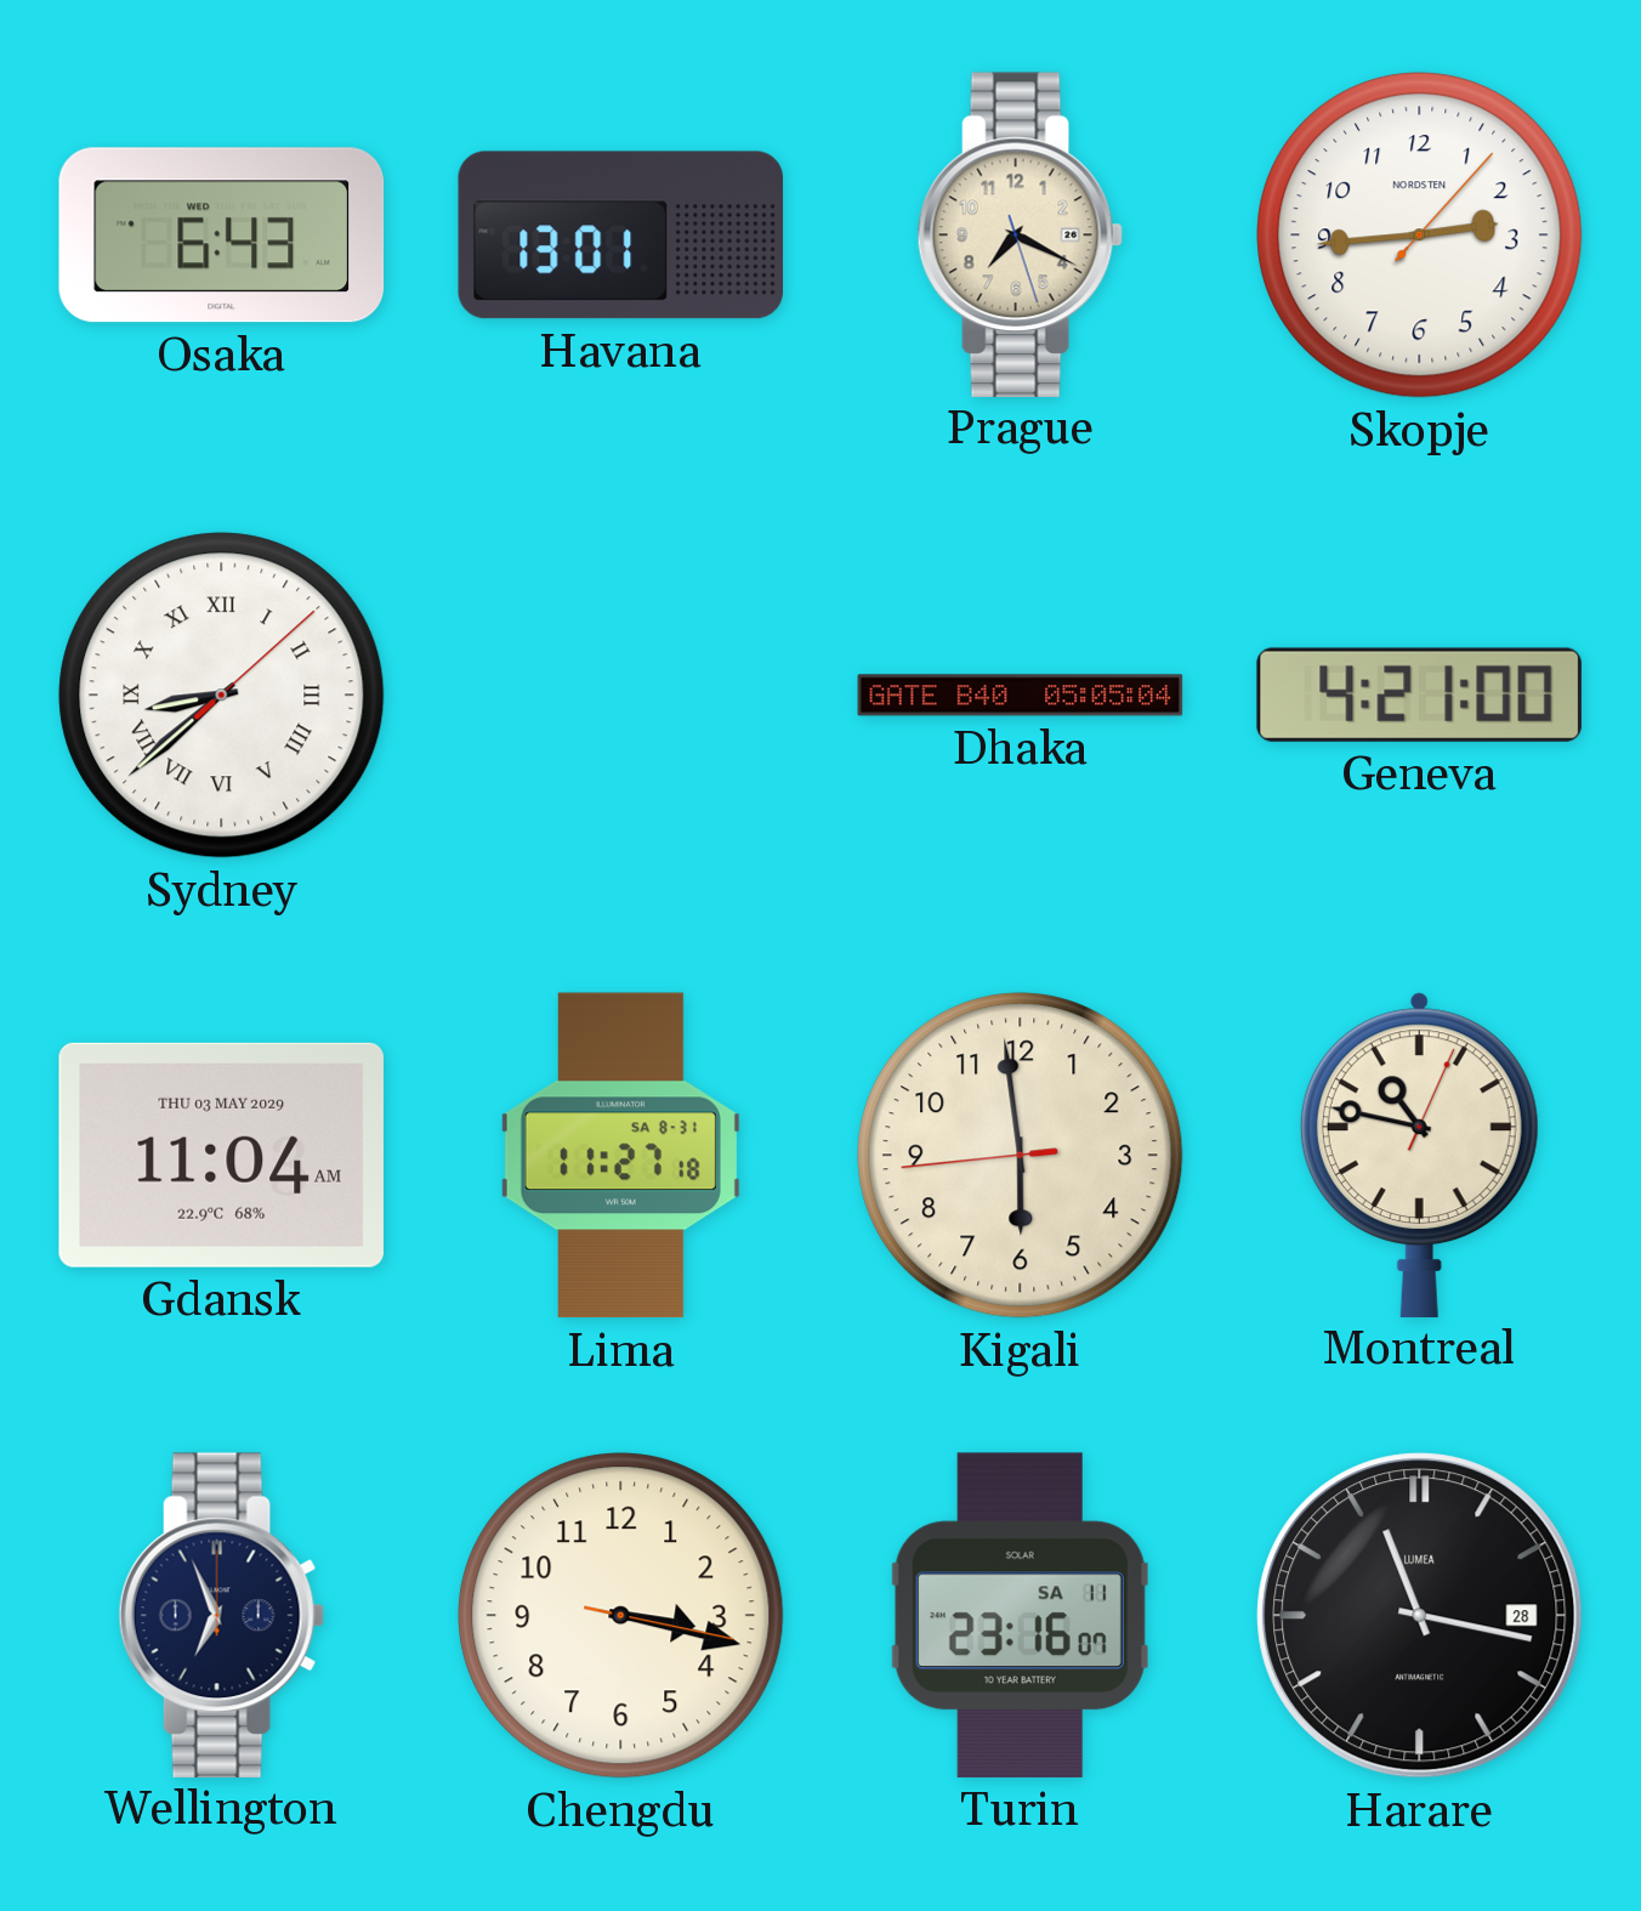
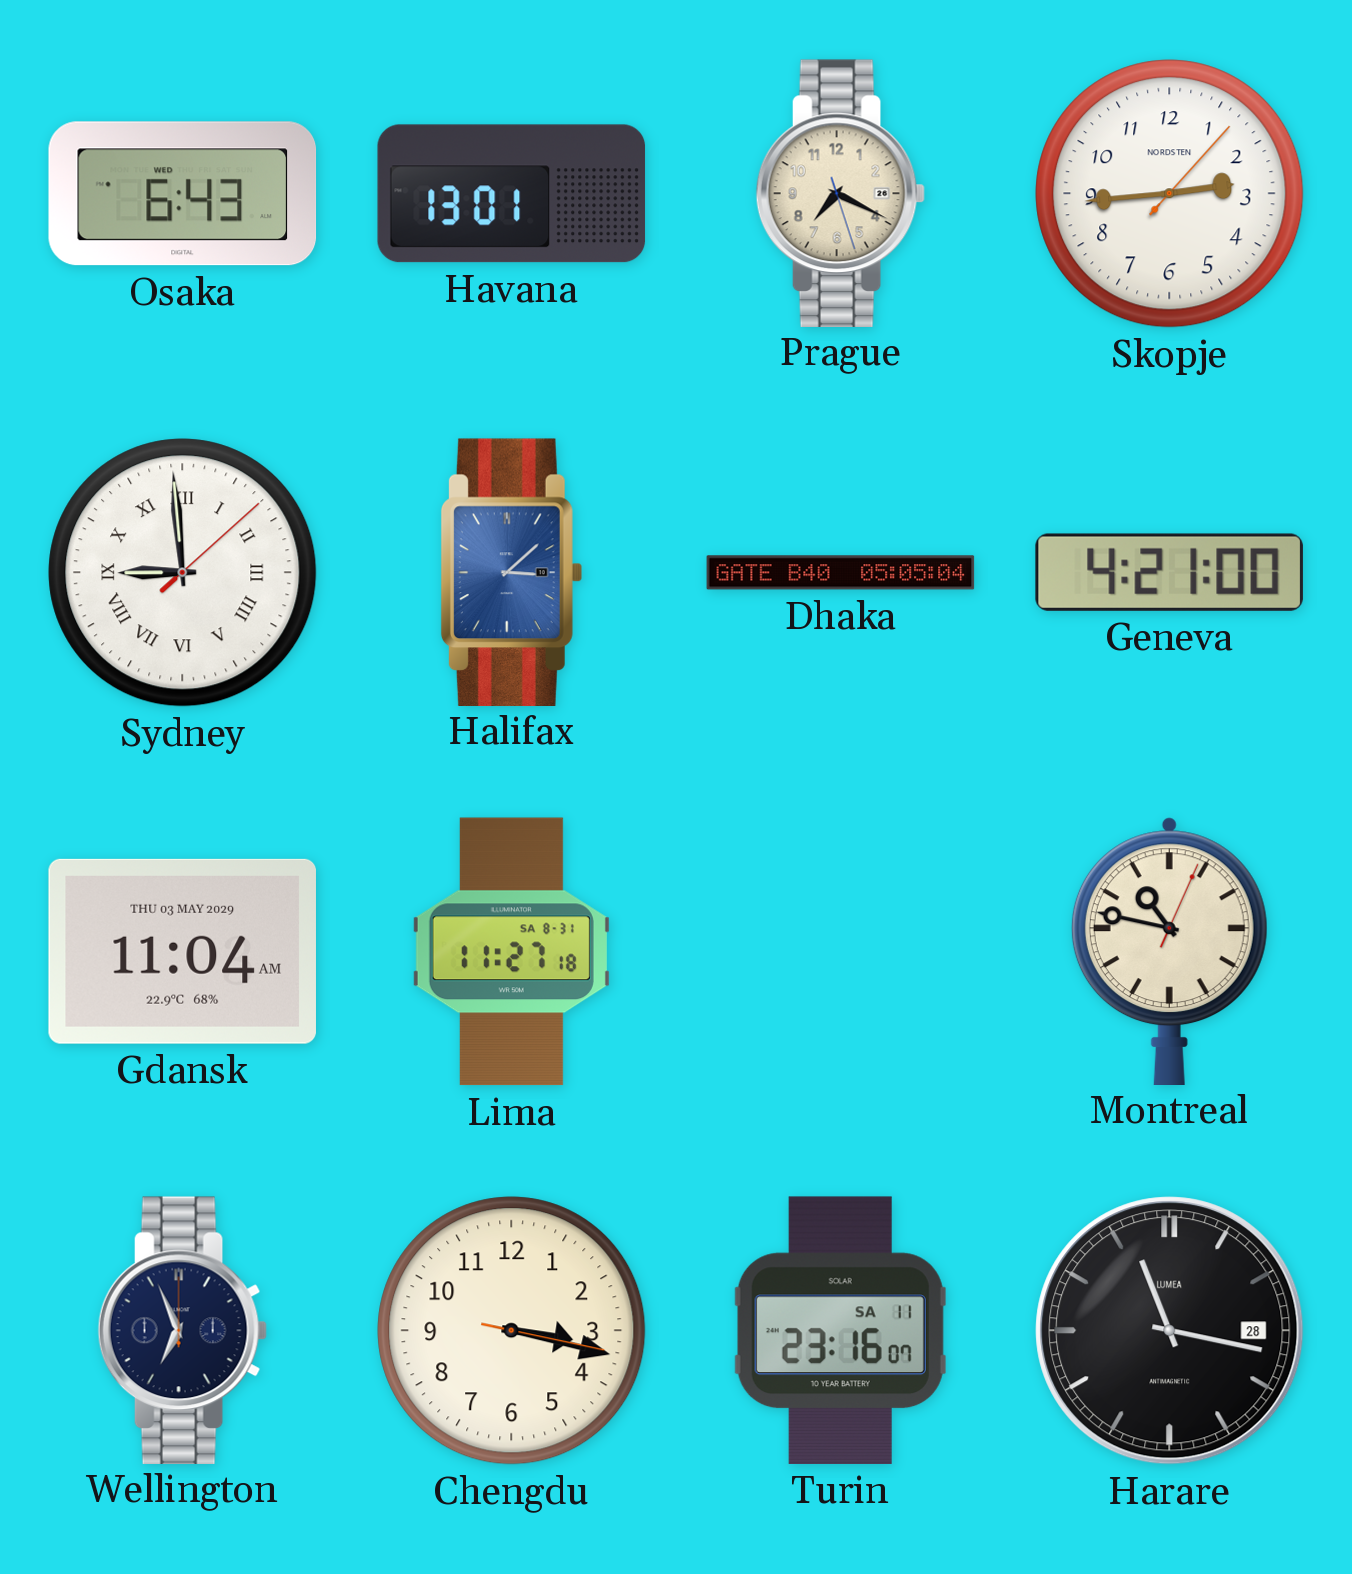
Sydney: 8:38 -> 8:59 (183, 573)
Halifax: none -> 3:08 (511, 572)
Kigali: 5:58 -> none (1021, 1156)
